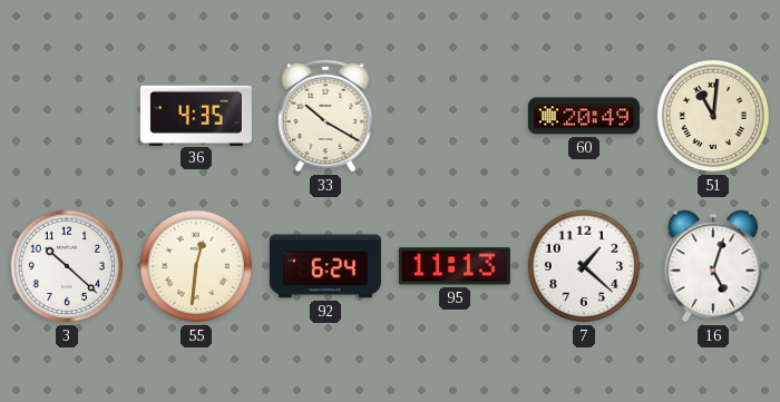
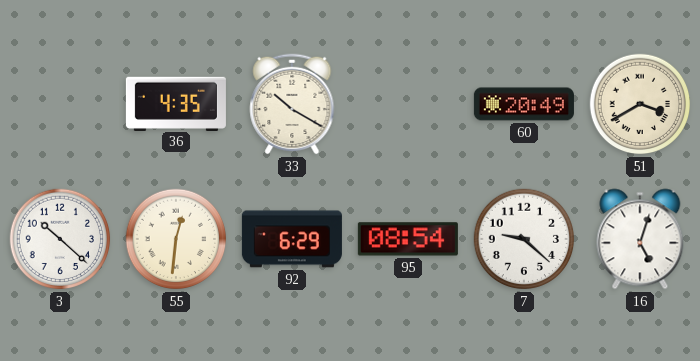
51: 11:01 -> 3:40 (640, 104)
92: 6:24 -> 6:29 (292, 239)
95: 11:13 -> 08:54 (408, 239)
7: 1:22 -> 9:22 (524, 239)
